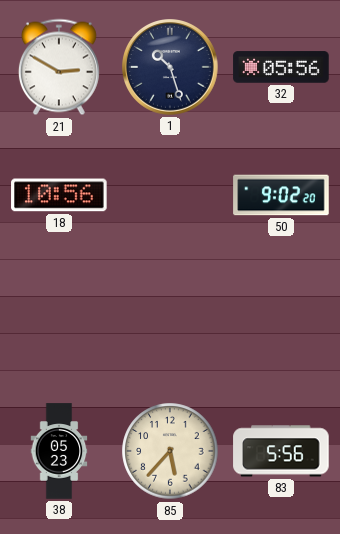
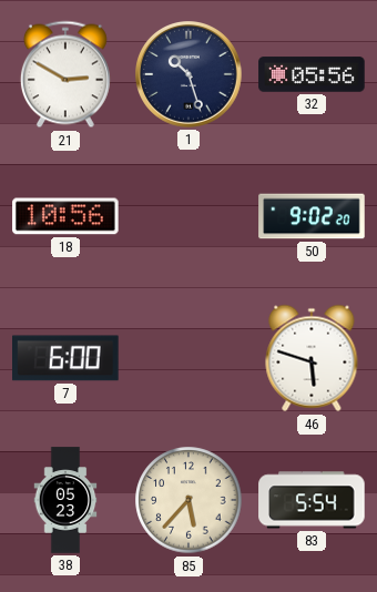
7: none -> 6:00 (65, 358)
46: none -> 5:48 (312, 358)
83: 5:56 -> 5:54 (312, 500)
